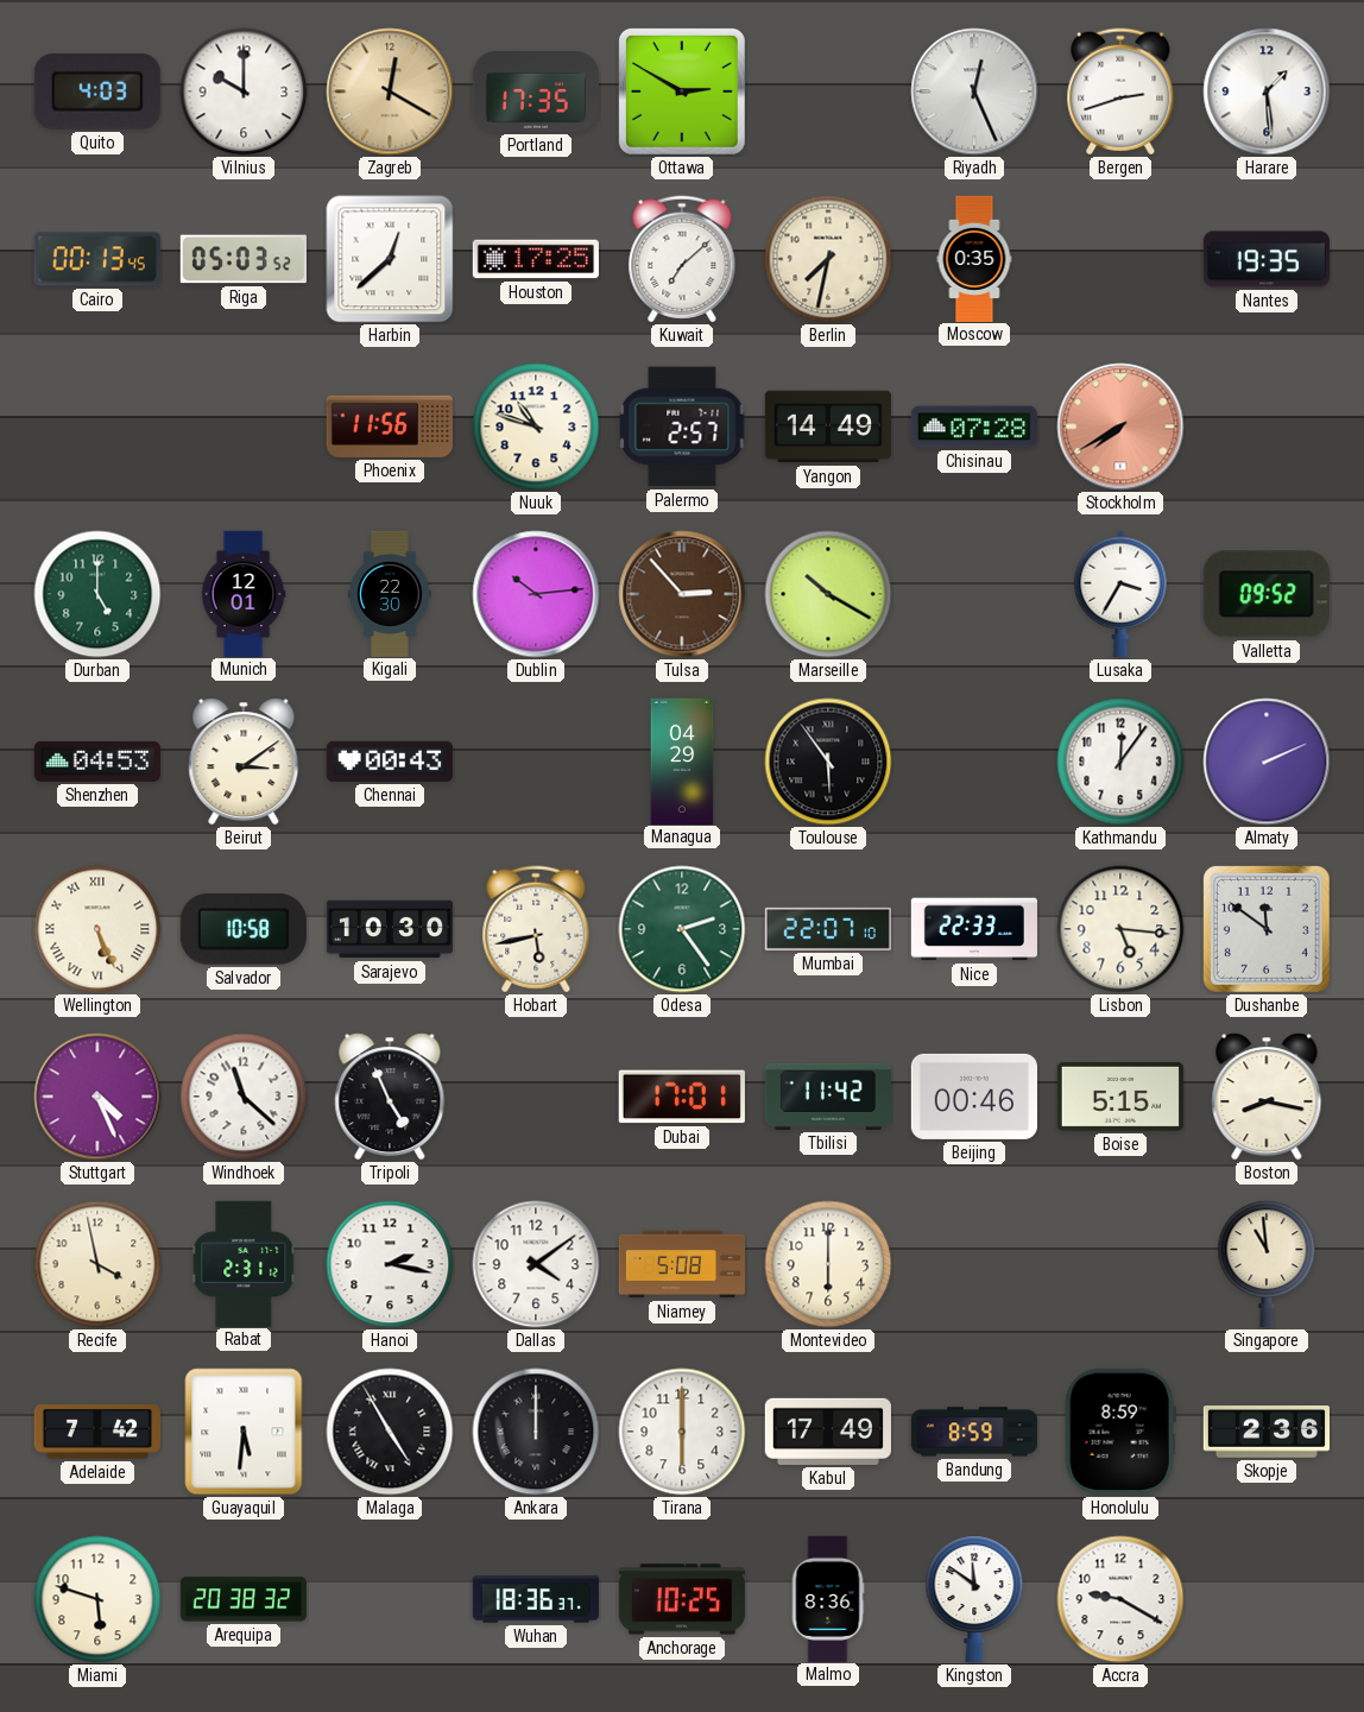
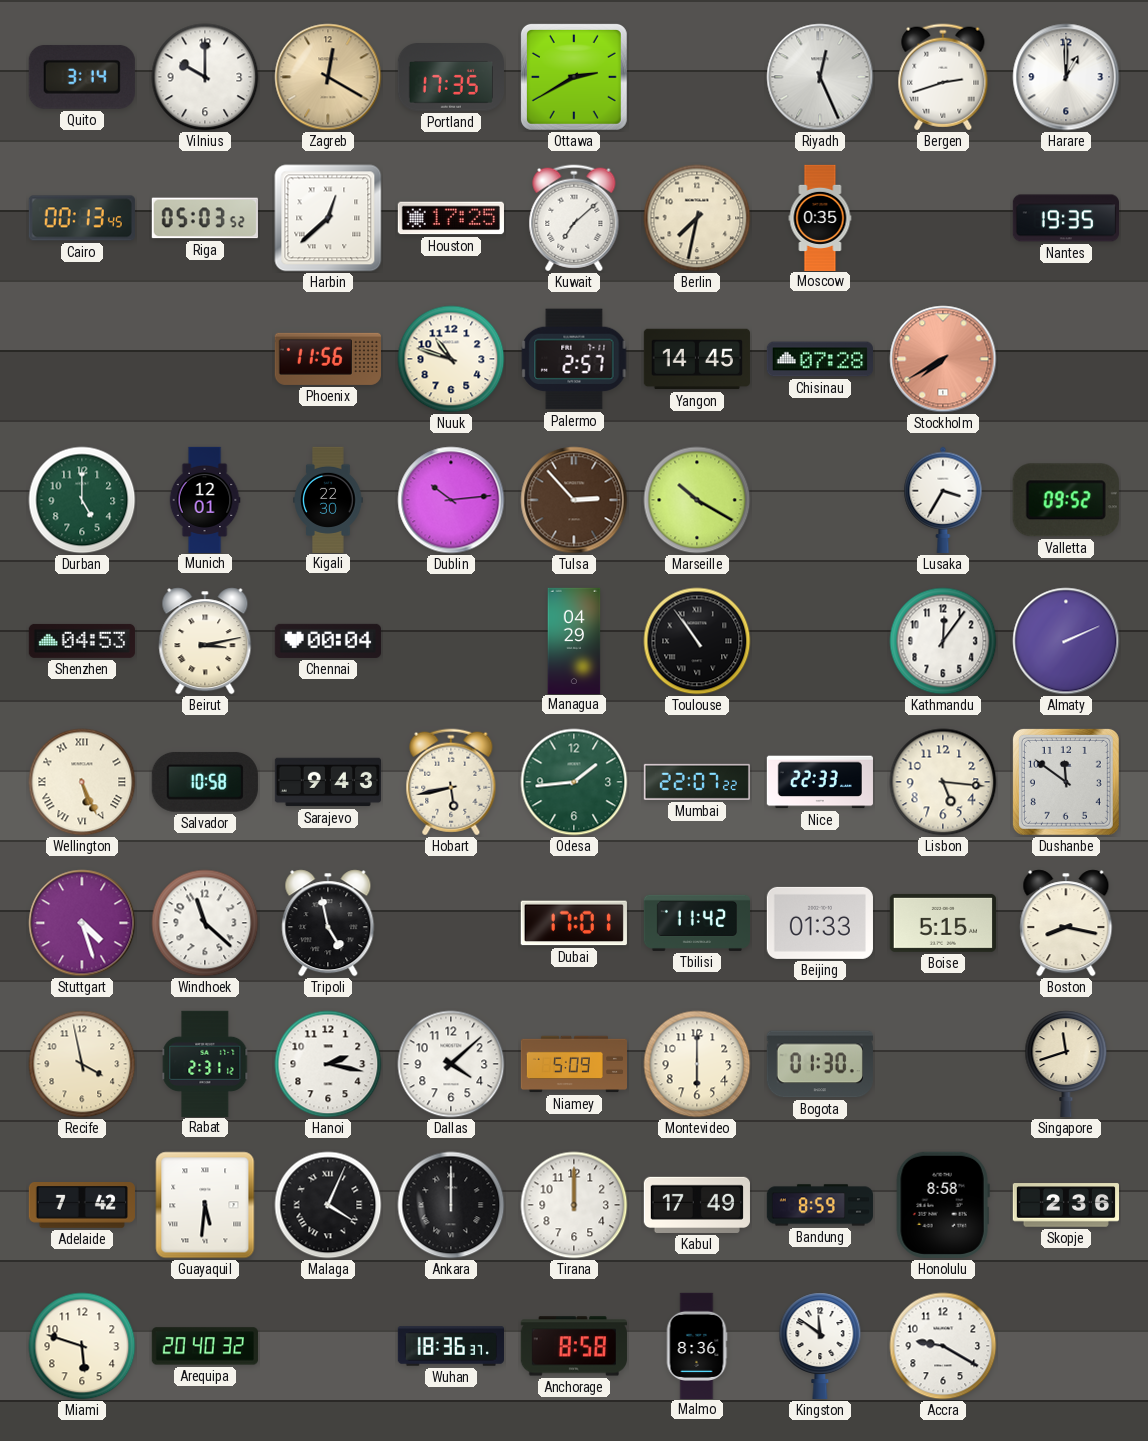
Quito: 4:03 -> 3:14 (82, 77)
Ottawa: 2:50 -> 2:40 (574, 77)
Harare: 1:29 -> 1:00 (1066, 77)
Yangon: 14:49 -> 14:45 (697, 359)
Beirut: 3:09 -> 3:13 (205, 641)
Chennai: 00:43 -> 00:04 (328, 641)
Toulouse: 5:54 -> 10:54 (697, 641)
Sarajevo: 10:30 -> 9:43 (327, 782)
Odesa: 2:24 -> 1:44 (574, 782)
Mumbai: 22:07:10 -> 22:07:22 (697, 782)
Stuttgart: 4:26 -> 4:27 (82, 923)
Tripoli: 4:56 -> 4:58 (328, 923)
Beijing: 00:46 -> 01:33 (820, 923)
Dallas: 4:09 -> 4:08 (451, 1064)
Niamey: 5:08 -> 5:09 (573, 1064)
Bogota: none -> 01:30 (820, 1064)
Singapore: 10:59 -> 11:42 (1066, 1064)
Malaga: 4:55 -> 4:04 (328, 1205)
Tirana: 6:00 -> 12:00 (574, 1205)
Honolulu: 8:59 -> 8:58 (943, 1205)
Arequipa: 20:38 -> 20:40 (205, 1346)
Anchorage: 10:25 -> 8:58 (574, 1346)
